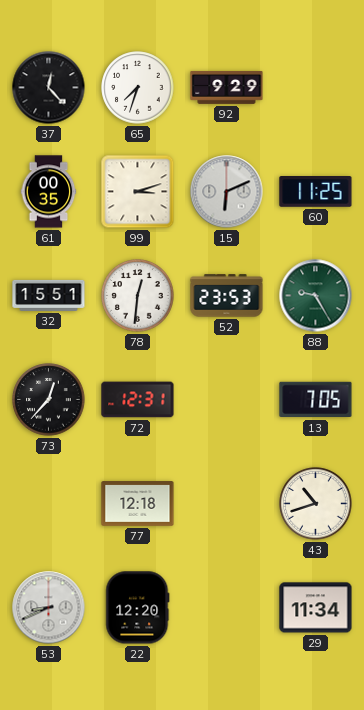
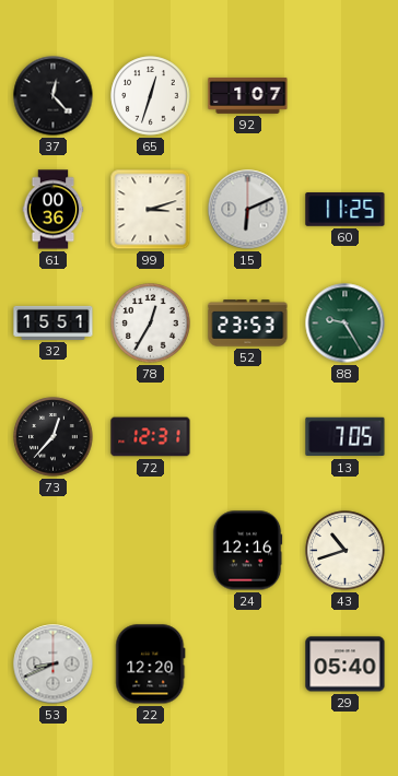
65: 7:33 -> 12:33 (151, 96)
92: 9:29 -> 1:07 (248, 96)
61: 00:35 -> 00:36 (54, 210)
78: 12:31 -> 12:35 (151, 324)
77: 12:18 -> none (138, 504)
24: none -> 12:16 (247, 551)
29: 11:34 -> 05:40 (346, 665)
